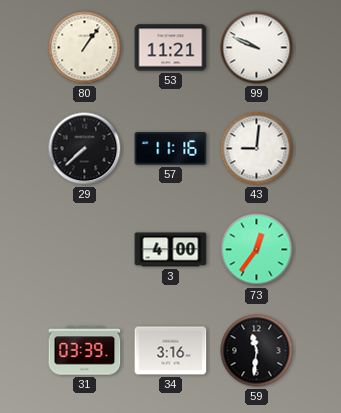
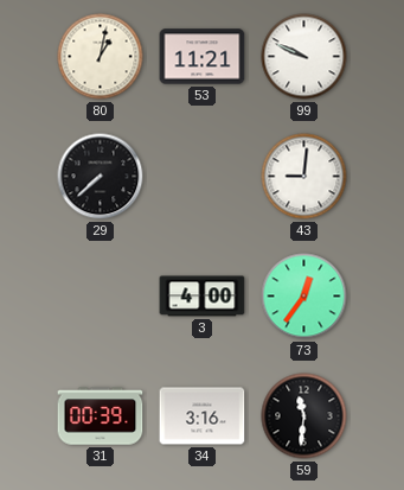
80: 1:06 -> 1:02 (101, 57)
57: 11:16 -> none (171, 149)
31: 03:39 -> 00:39 (101, 416)
